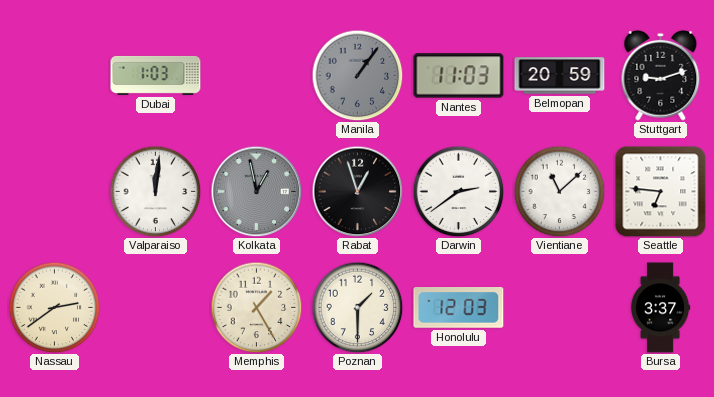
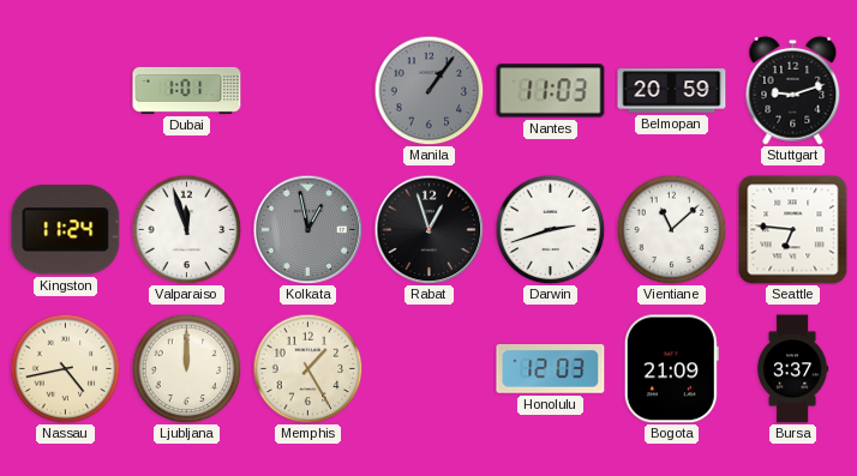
Dubai: 1:03 -> 1:01 (187, 90)
Kingston: none -> 11:24 (66, 230)
Valparaiso: 12:01 -> 11:57 (186, 229)
Darwin: 2:39 -> 2:42 (550, 229)
Nassau: 2:39 -> 4:43 (65, 368)
Ljubljana: none -> 12:00 (186, 368)
Poznan: 1:30 -> none (357, 307)
Bogota: none -> 21:09 (671, 369)
